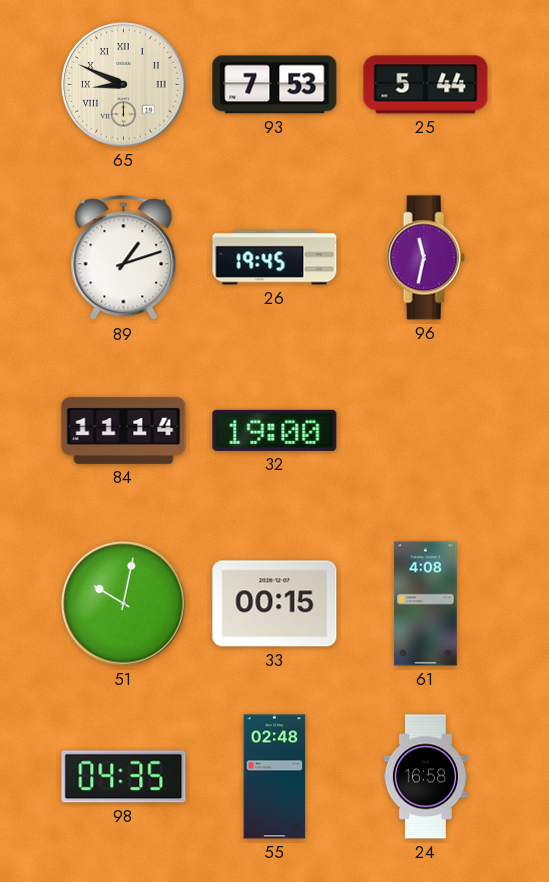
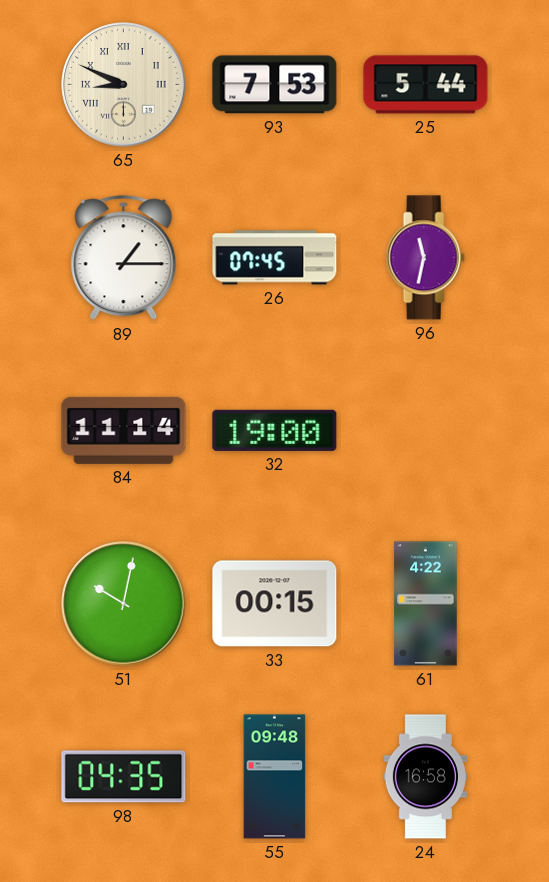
89: 1:12 -> 1:15 (124, 258)
26: 19:45 -> 07:45 (275, 258)
61: 4:08 -> 4:22 (426, 604)
55: 02:48 -> 09:48 (275, 777)
